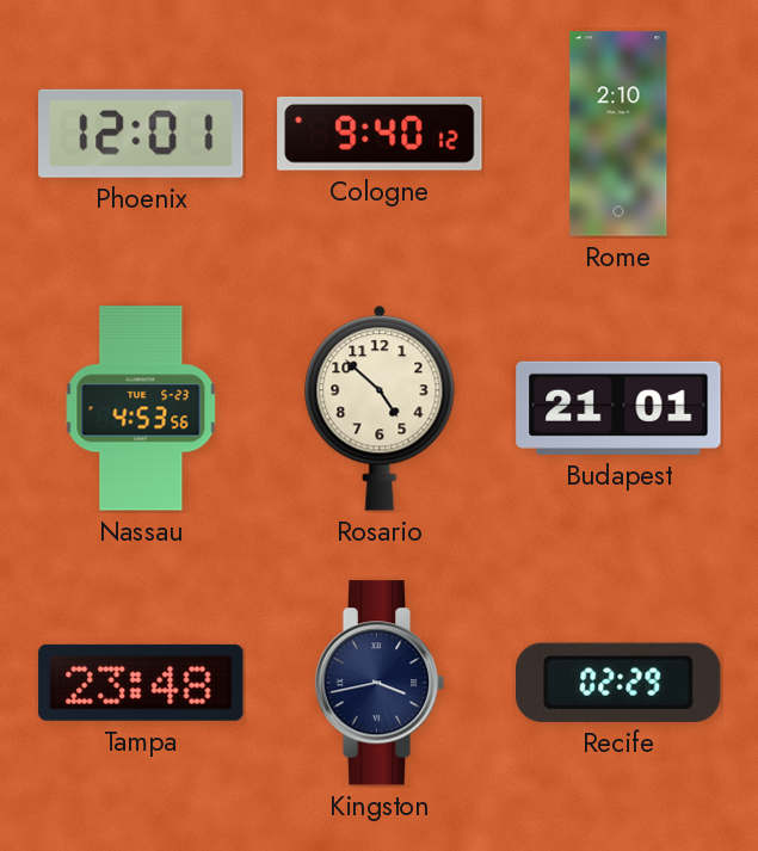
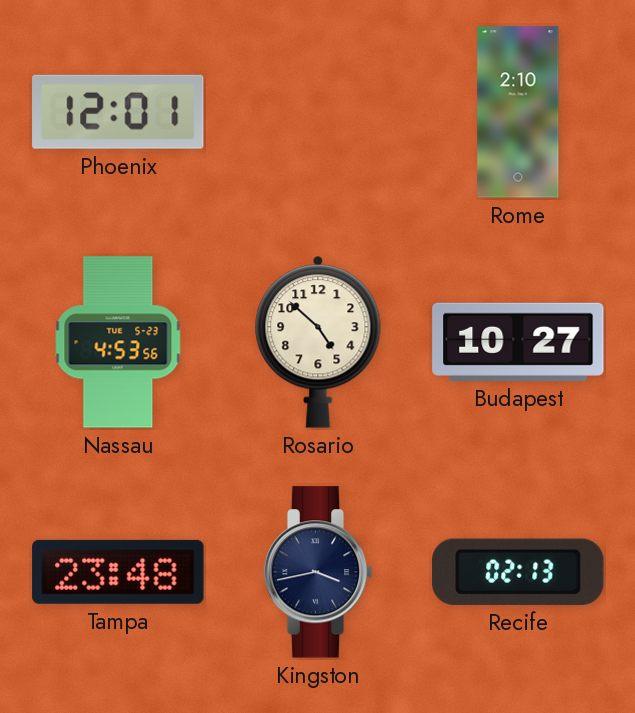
Cologne: 9:40 -> none (380, 134)
Budapest: 21:01 -> 10:27 (518, 342)
Recife: 02:29 -> 02:13 (518, 572)
